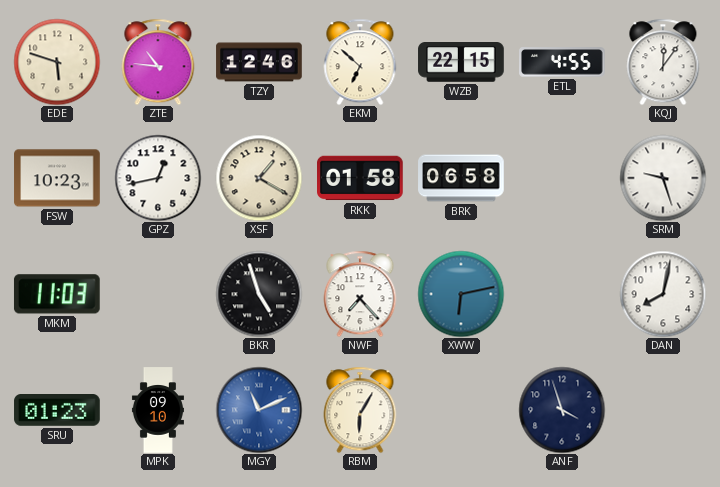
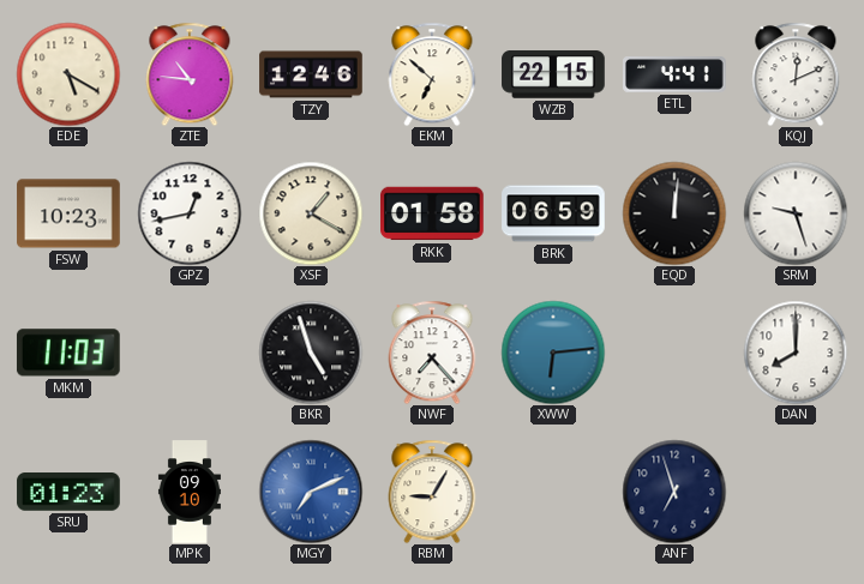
EDE: 5:48 -> 5:20 (68, 74)
ETL: 4:55 -> 4:41 (674, 74)
KQJ: 12:06 -> 12:11 (796, 74)
BRK: 06:58 -> 06:59 (553, 213)
EQD: none -> 12:01 (674, 213)
XWW: 6:13 -> 6:14 (553, 353)
DAN: 8:02 -> 8:00 (796, 353)
MGY: 11:11 -> 7:11 (311, 492)
RBM: 6:05 -> 9:05 (432, 492)
ANF: 3:57 -> 6:57 (674, 492)
